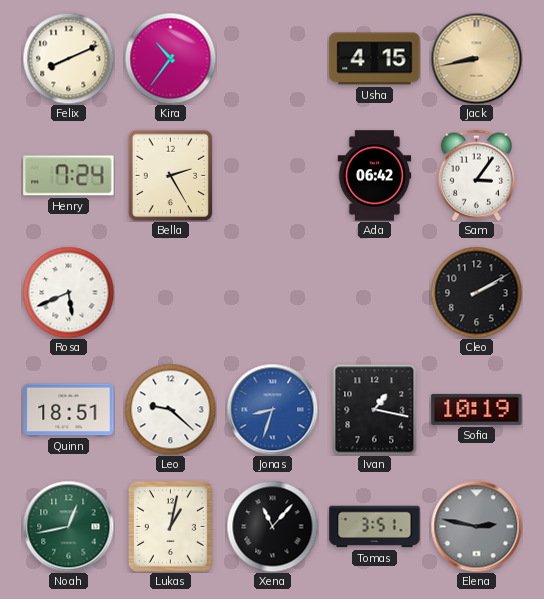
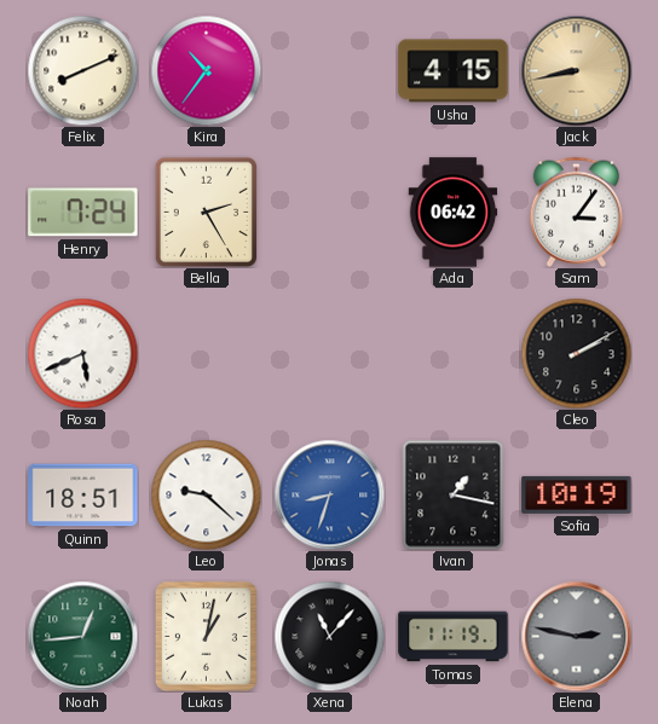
Noah: 12:43 -> 12:44 (82, 636)
Tomas: 3:51 -> 11:19 (454, 637)
